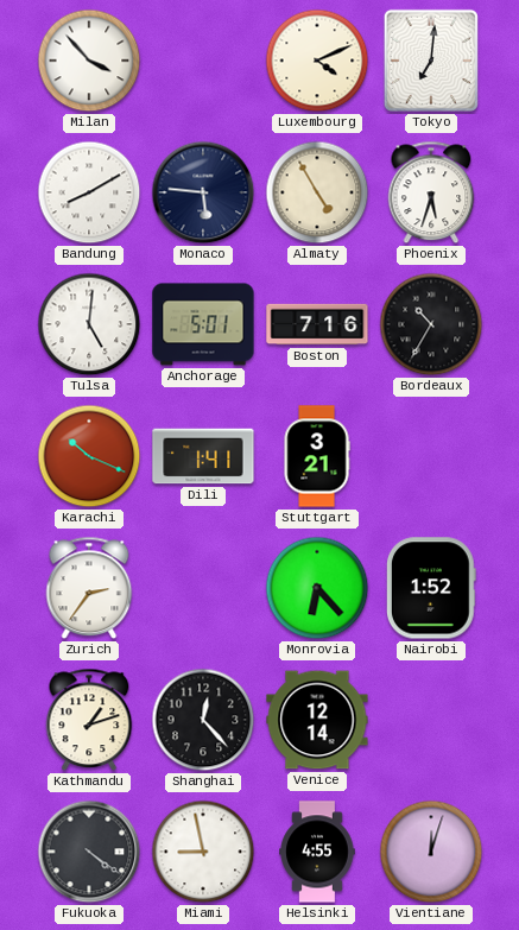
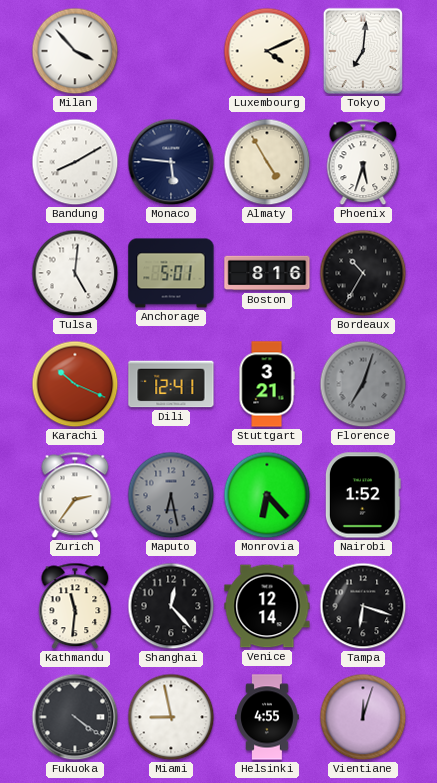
Boston: 7:16 -> 8:16 (267, 273)
Dili: 1:41 -> 12:41 (171, 384)
Florence: none -> 7:03 (363, 384)
Maputo: none -> 6:28 (171, 495)
Kathmandu: 1:12 -> 11:31 (75, 606)
Tampa: none -> 6:18 (363, 606)
